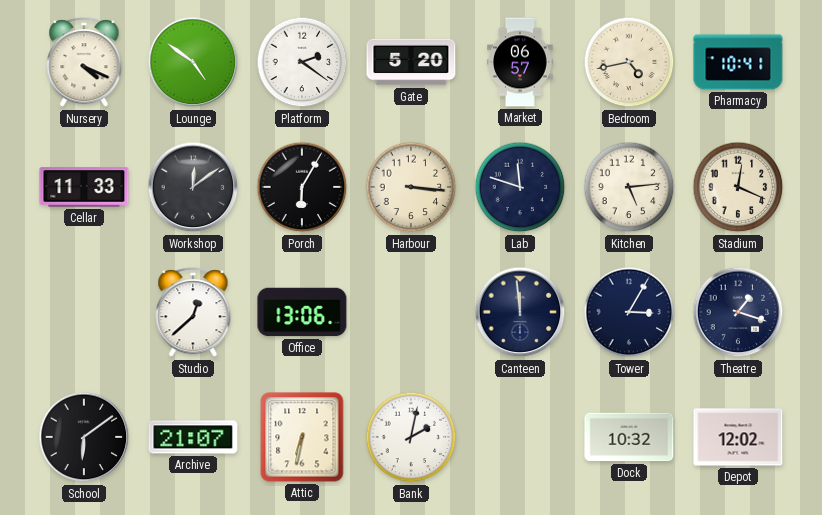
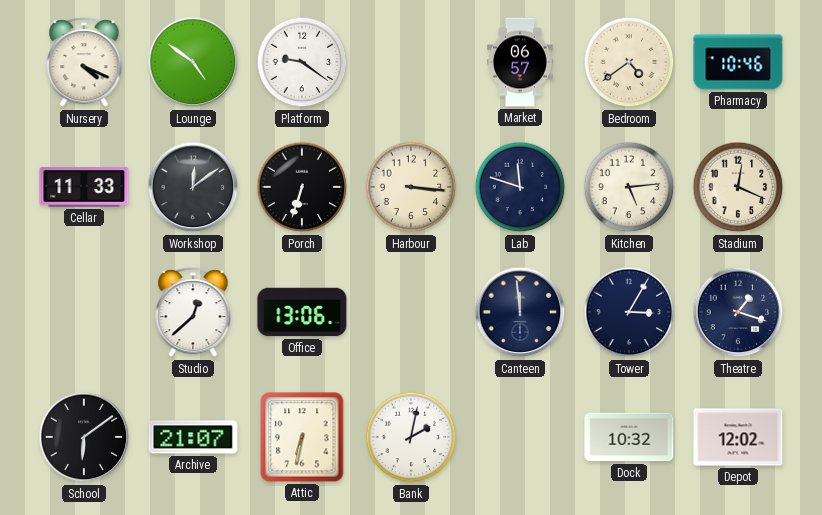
Platform: 2:21 -> 9:21 (302, 62)
Gate: 5:20 -> none (411, 62)
Bedroom: 4:43 -> 4:39 (629, 62)
Pharmacy: 10:41 -> 10:46 (738, 62)
Porch: 6:05 -> 6:33 (302, 187)
